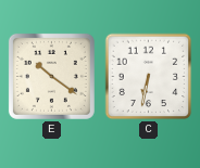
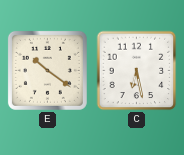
C: 6:32 -> 6:28 (137, 71)
